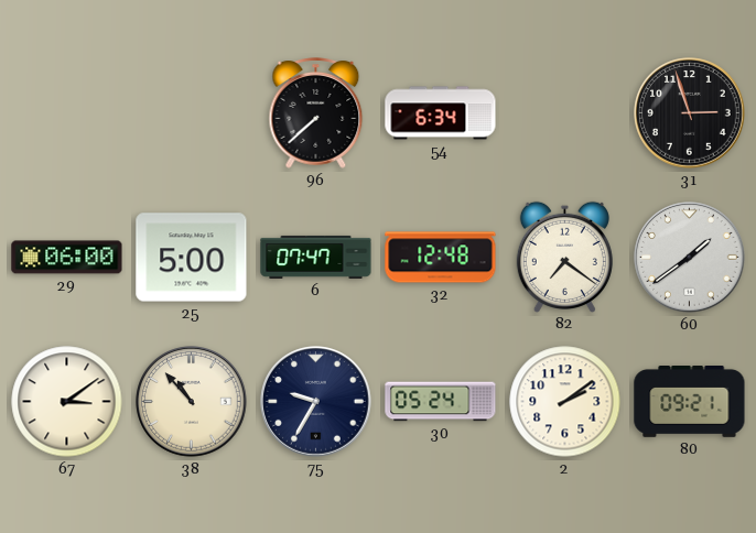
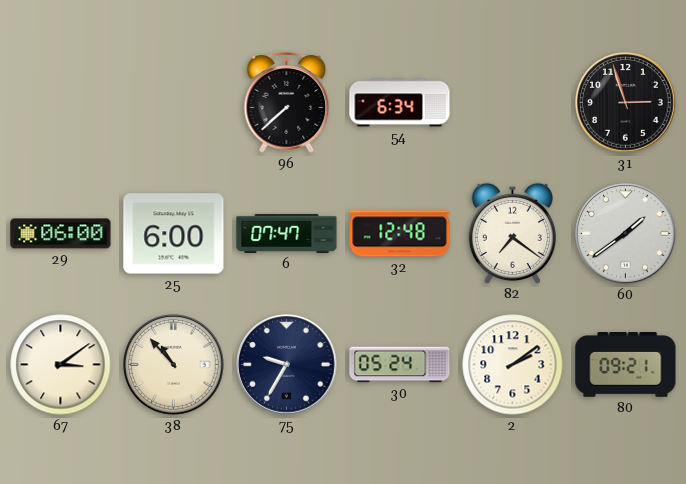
25: 5:00 -> 6:00 (174, 234)
